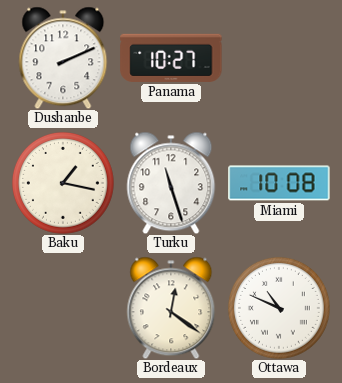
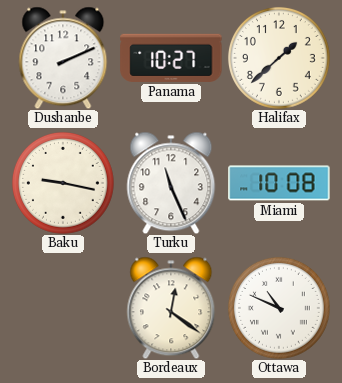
Halifax: none -> 1:38 (279, 58)
Baku: 1:17 -> 9:17 (63, 183)
Turku: 11:27 -> 11:26 (171, 183)
